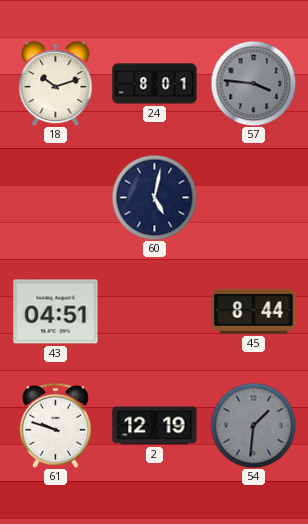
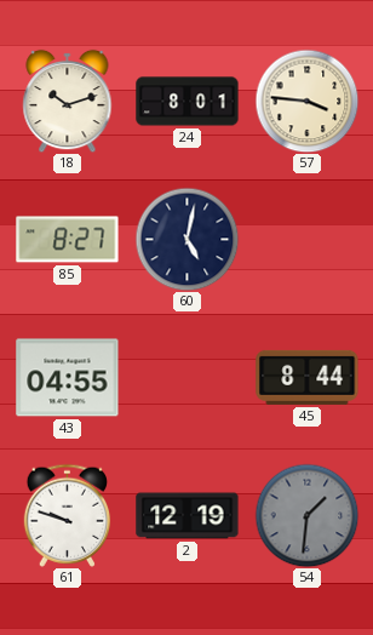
57 dial: grey -> cream (306, 101)
85: none -> 8:27 (68, 240)
43: 04:51 -> 04:55 (68, 378)
